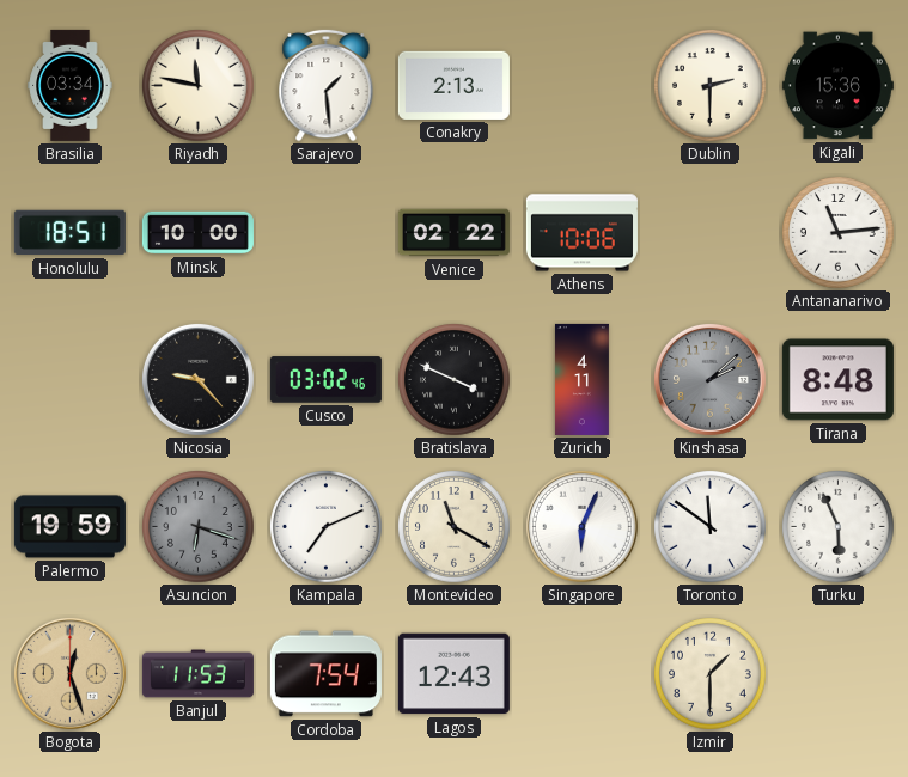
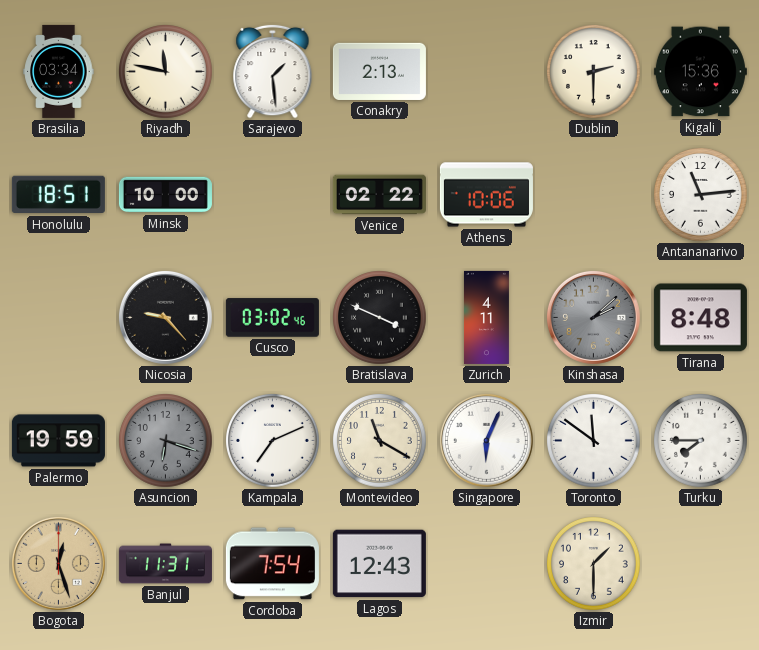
Turku: 5:56 -> 7:45 (701, 441)
Banjul: 11:53 -> 11:31 (165, 564)
